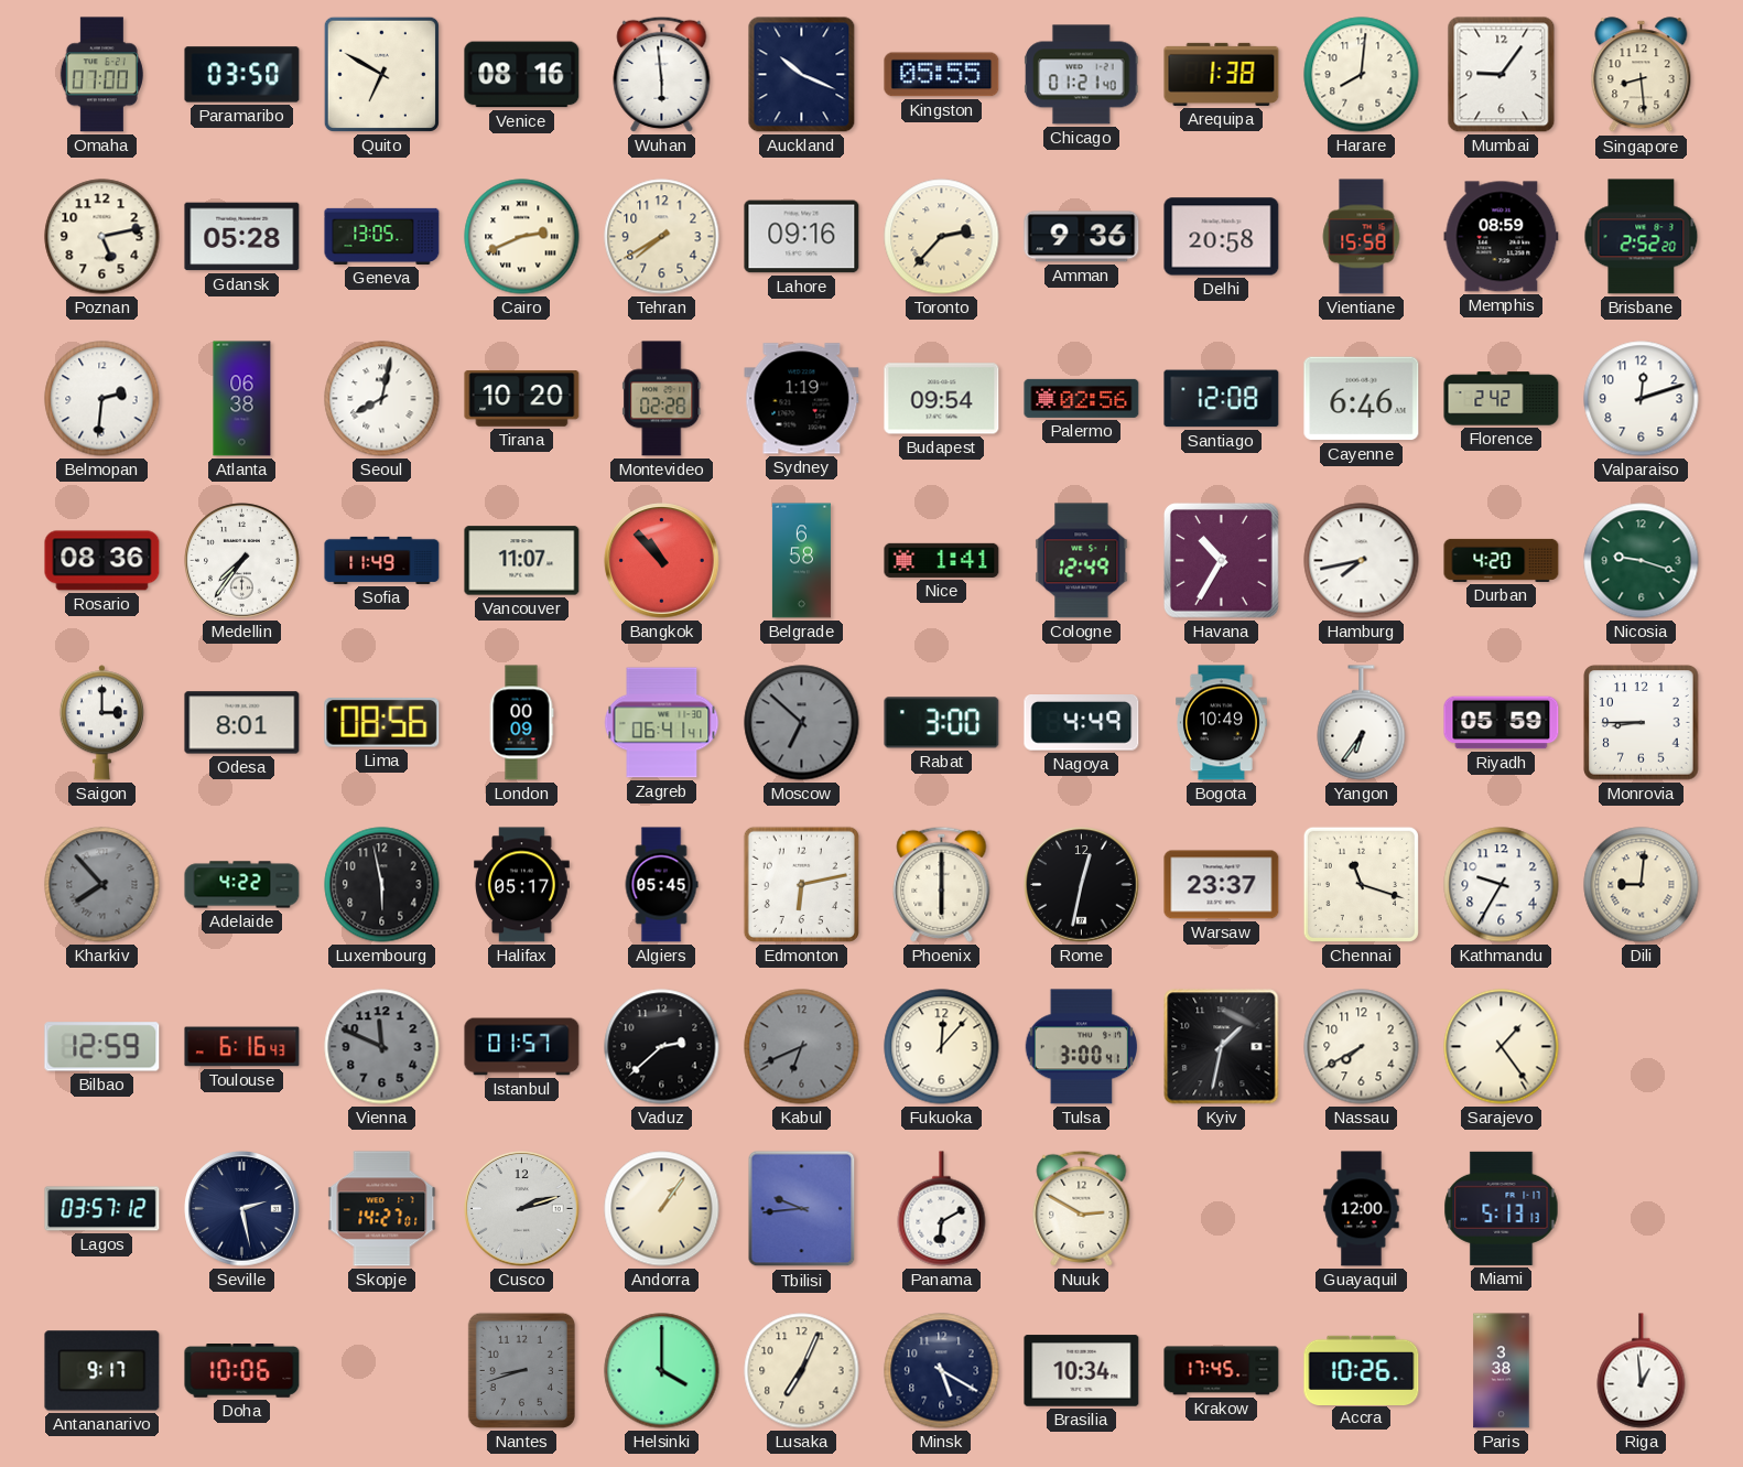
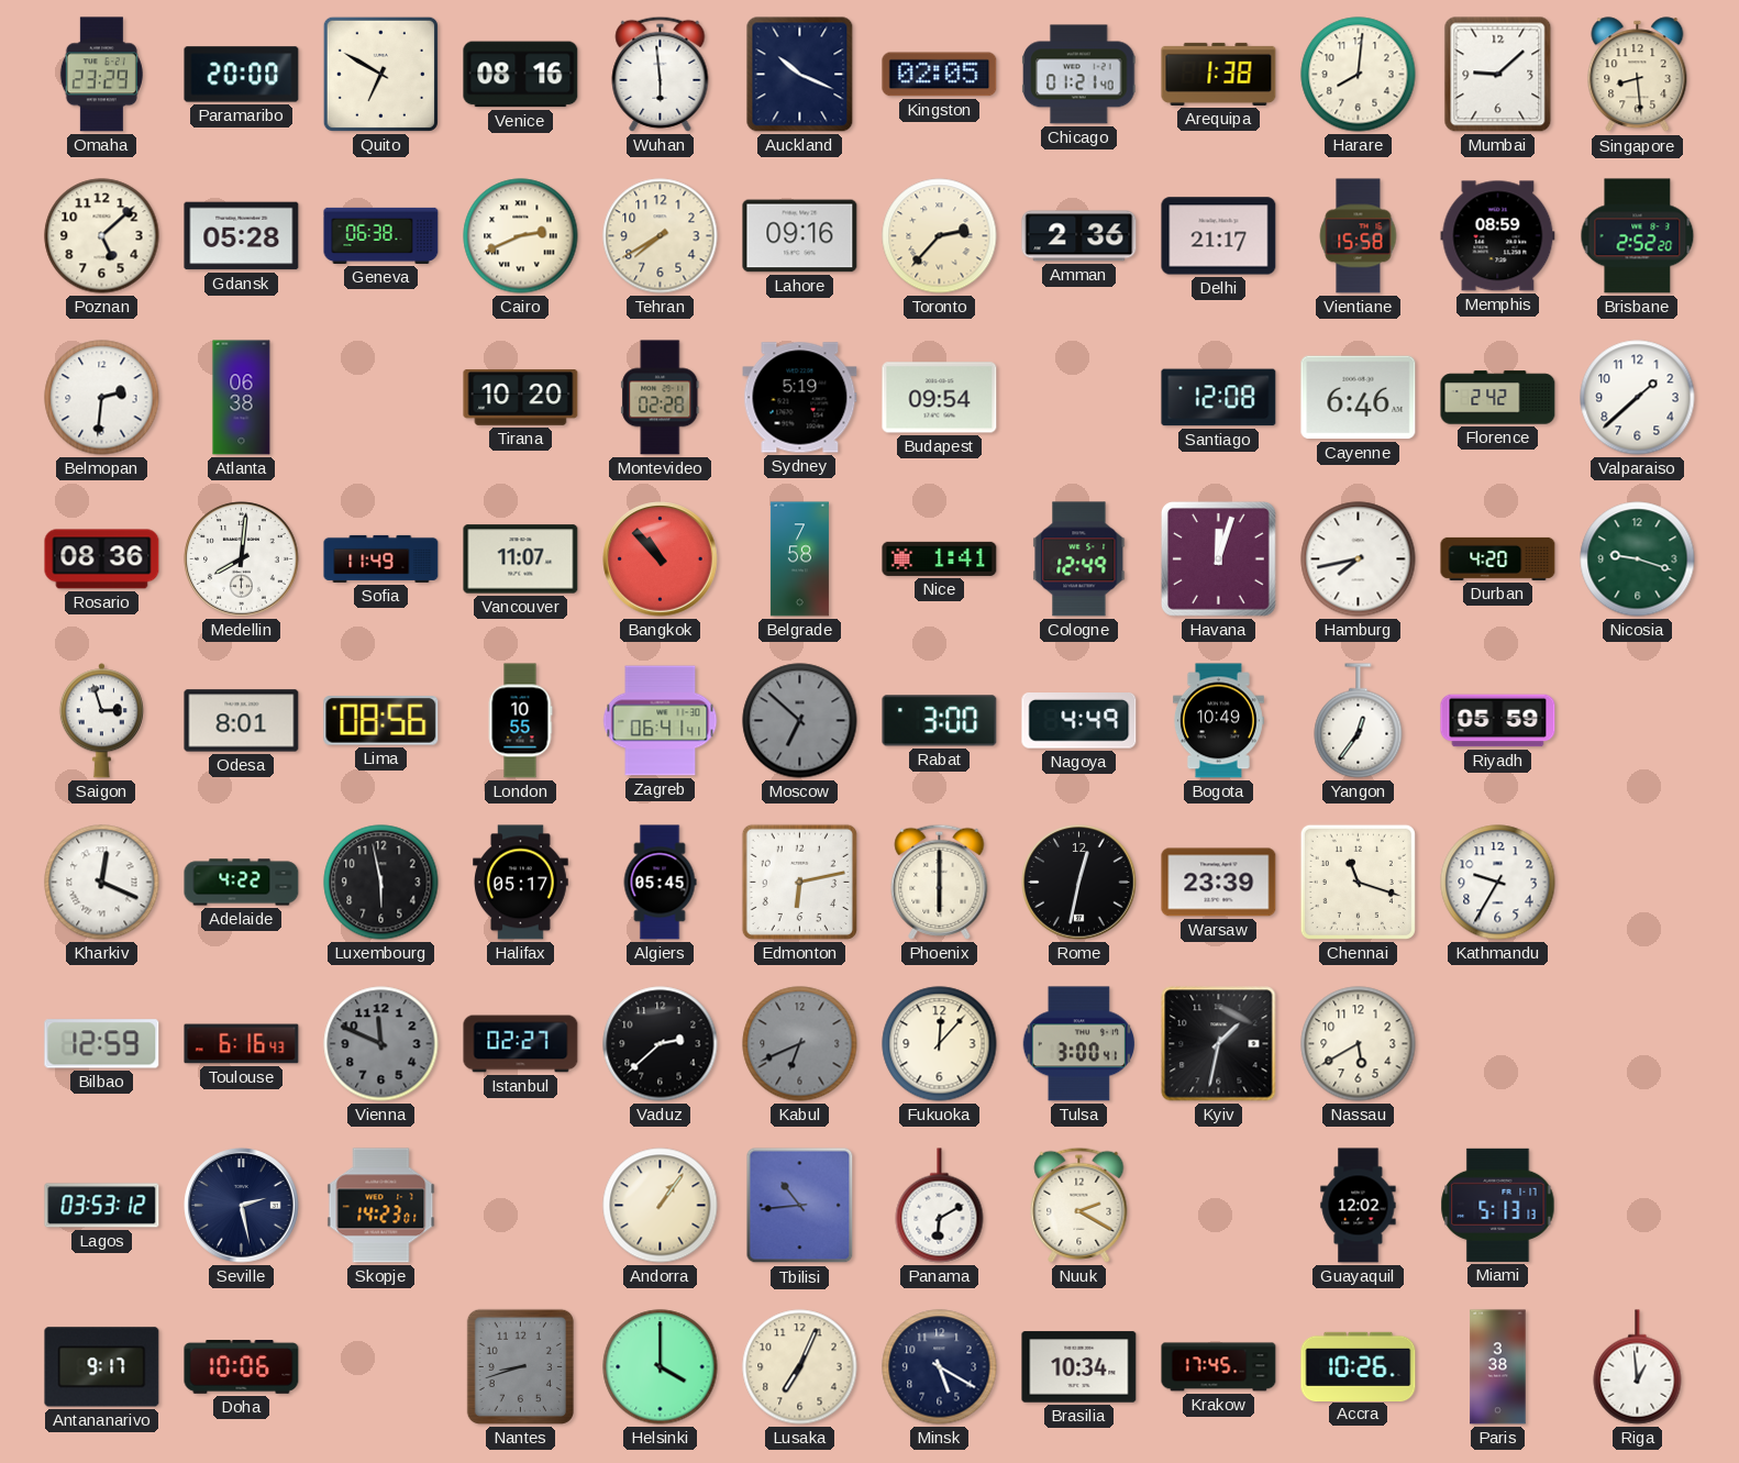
Omaha: 07:00 -> 23:29 (101, 75)
Paramaribo: 03:50 -> 20:00 (242, 75)
Kingston: 05:55 -> 02:05 (940, 75)
Mumbai: 9:06 -> 9:08 (1498, 75)
Poznan: 5:13 -> 5:08 (102, 236)
Geneva: 13:05 -> 06:38 (381, 235)
Amman: 9:36 -> 2:36 (1079, 236)
Delhi: 20:58 -> 21:17 (1219, 236)
Seoul: 8:02 -> none (382, 399)
Sydney: 1:19 -> 5:19 (800, 398)
Palermo: 02:56 -> none (1082, 398)
Valparaiso: 12:12 -> 1:38 (1638, 398)
Medellin: 7:36 -> 8:01 (242, 559)
Belgrade: 6:58 -> 7:58 (799, 559)
Havana: 10:35 -> 12:03 (1218, 558)
Saigon: 3:00 -> 2:57 (101, 721)
London: 00:09 -> 10:55 (520, 721)
Yangon: 6:36 -> 12:36 (1359, 721)
Monrovia: 8:45 -> none (1642, 723)
Kharkiv: 7:53 -> 12:19 (102, 883)
Kharkiv dial: grey -> white (102, 883)
Warsaw: 23:37 -> 23:39 (1219, 883)
Dili: 9:01 -> none (1642, 885)
Istanbul: 01:57 -> 02:27 (521, 1044)
Nassau: 7:40 -> 5:40 (1359, 1044)
Sarajevo: 1:24 -> none (1502, 1047)
Lagos: 03:57 -> 03:53 (102, 1206)
Skopje: 14:27 -> 14:23 (381, 1206)
Cusco: 2:12 -> none (522, 1209)
Tbilisi: 9:44 -> 10:44 (800, 1206)
Nuuk: 2:50 -> 2:20 (1079, 1205)
Guayaquil: 12:00 -> 12:02 (1359, 1206)
